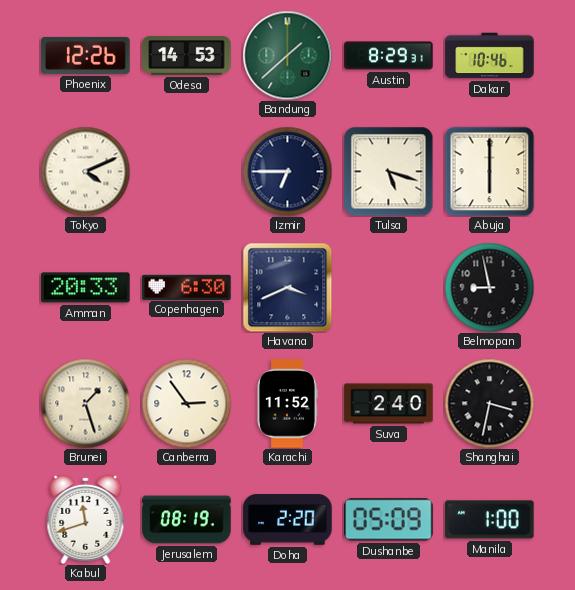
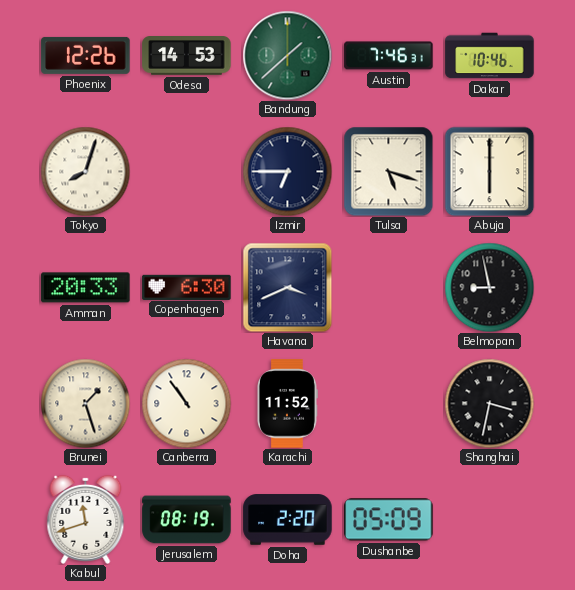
Austin: 8:29 -> 7:46 (389, 56)
Tokyo: 4:11 -> 8:03 (85, 171)
Canberra: 2:54 -> 10:54 (186, 403)
Suva: 2:40 -> none (389, 404)
Manila: 1:00 -> none (490, 520)
